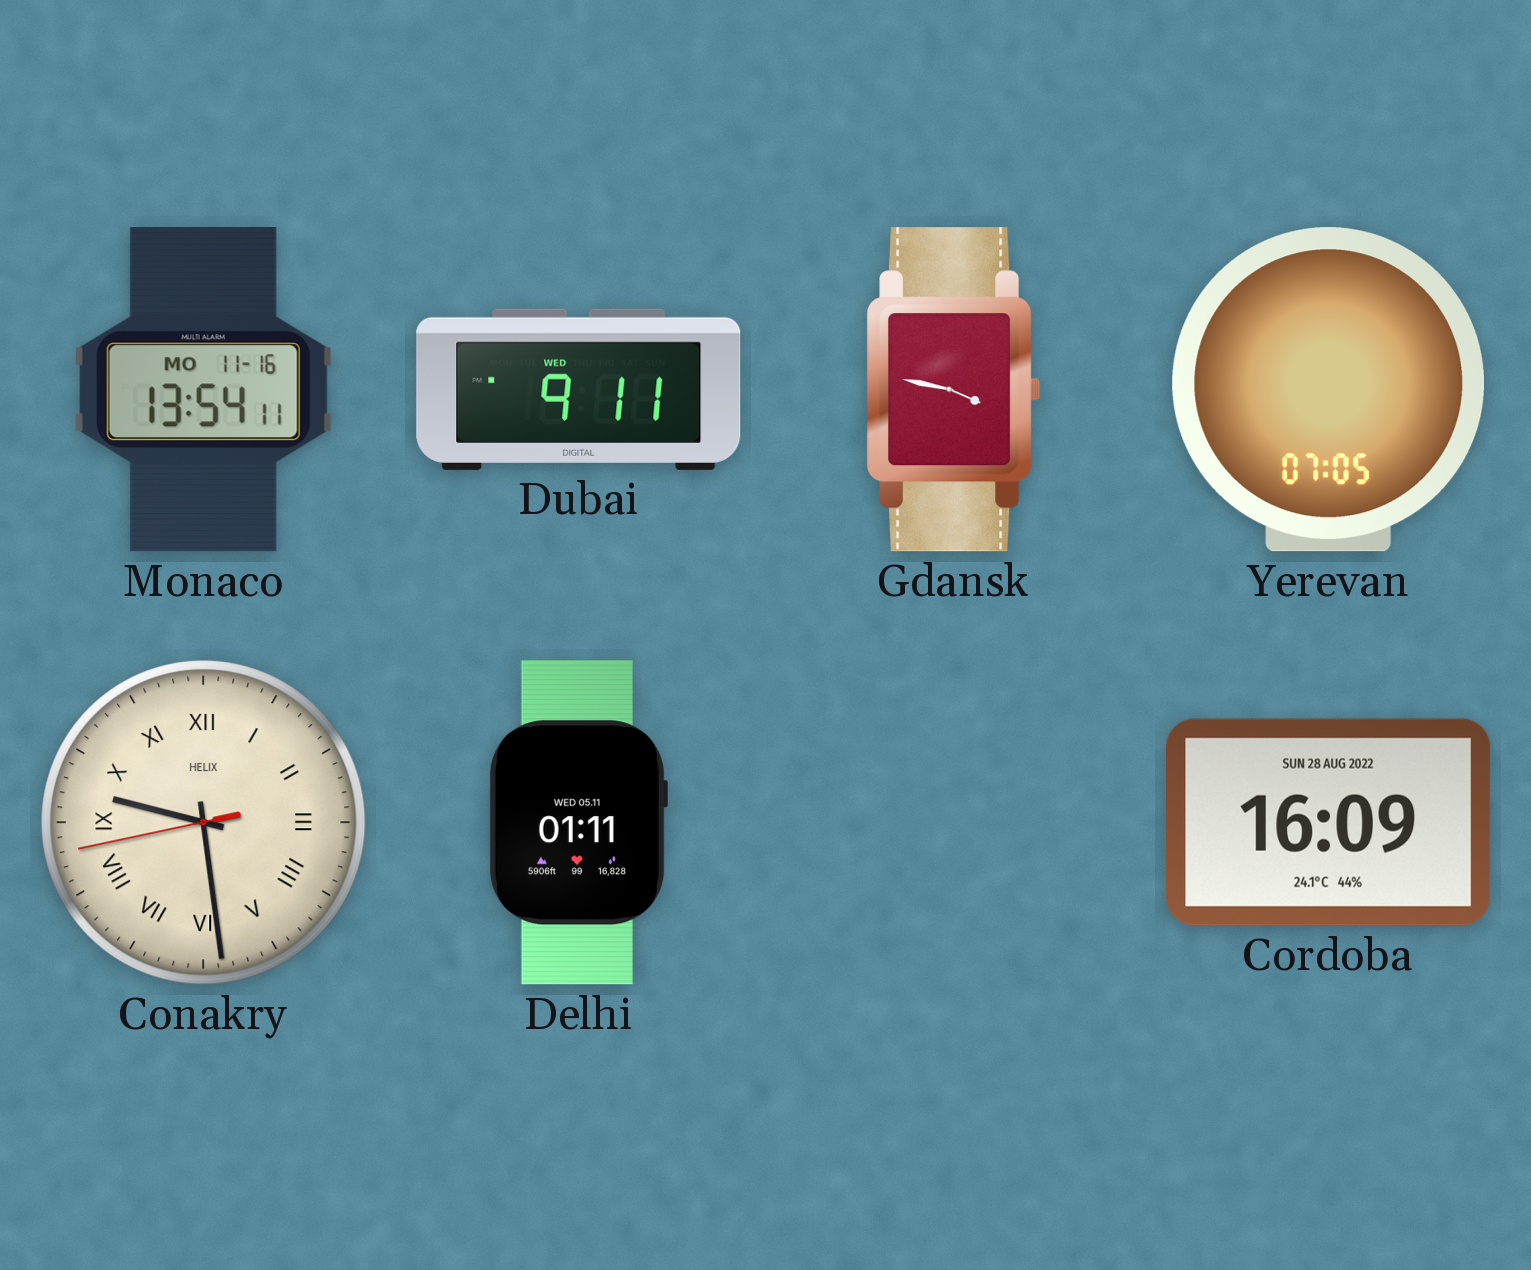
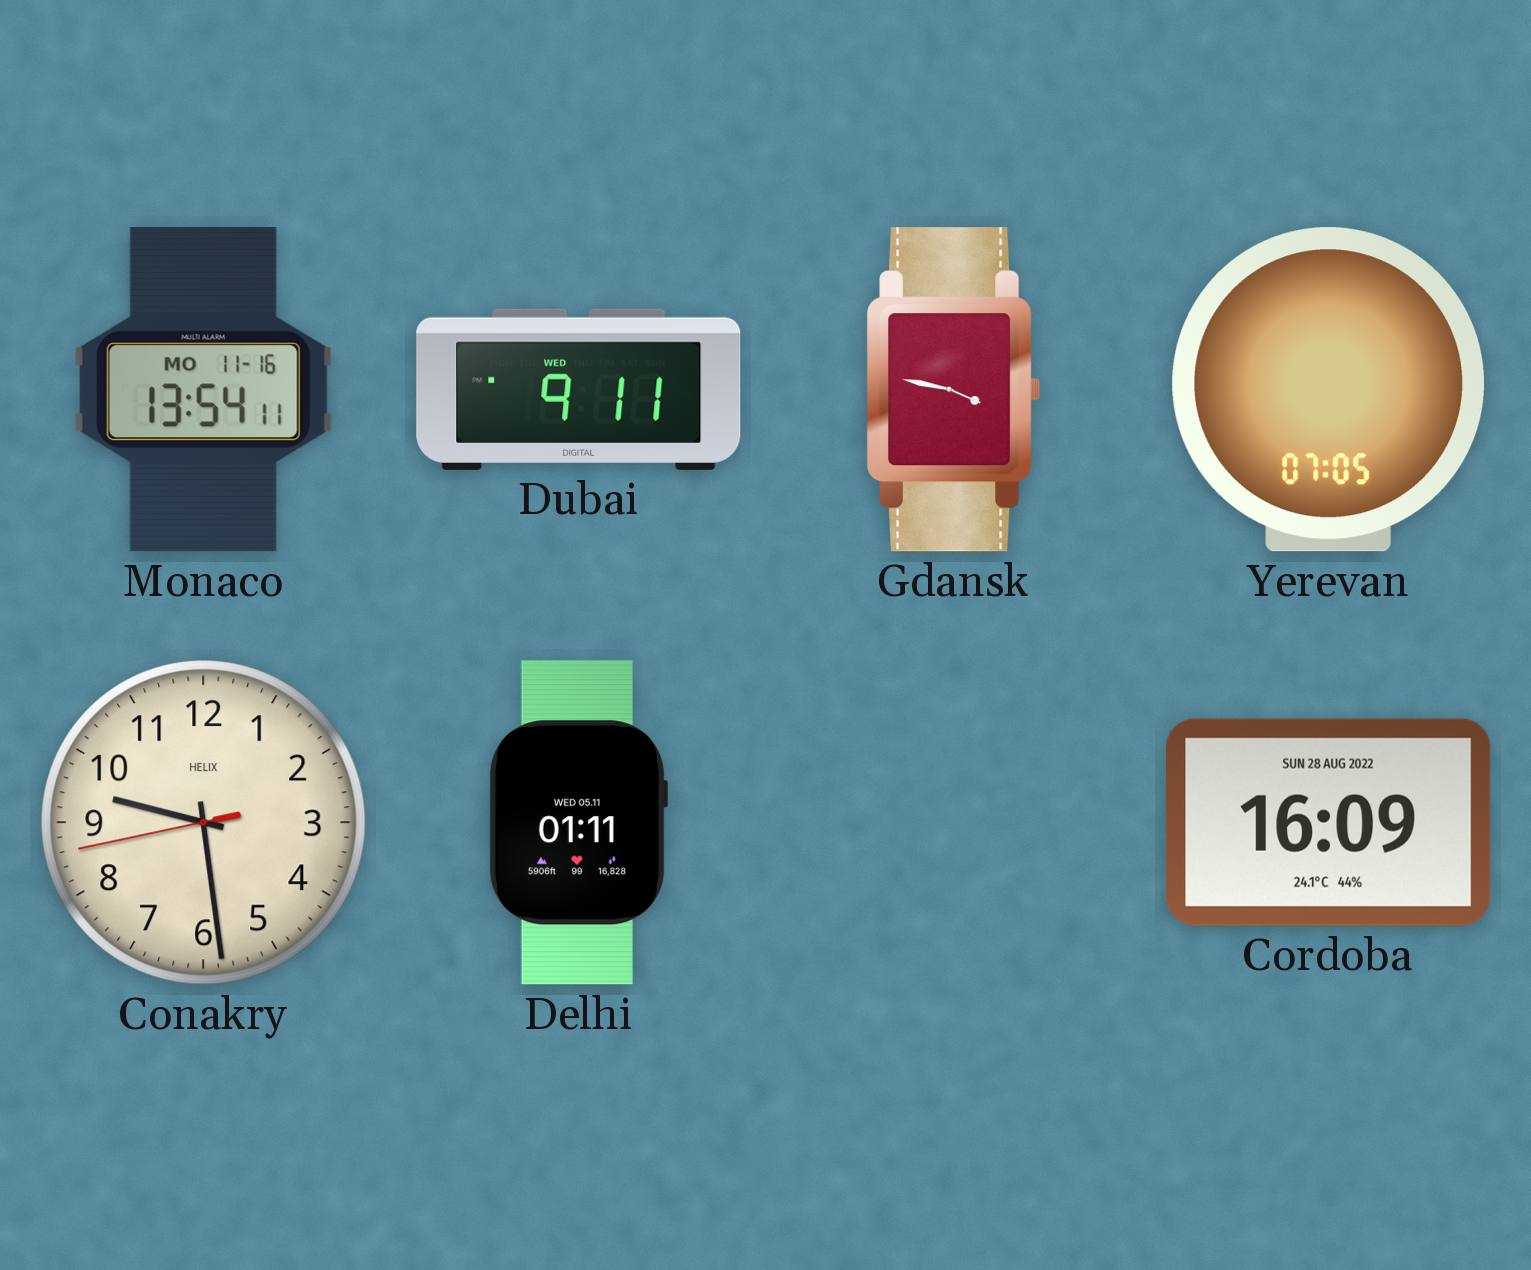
Conakry numerals: Roman -> Arabic (204, 823)
